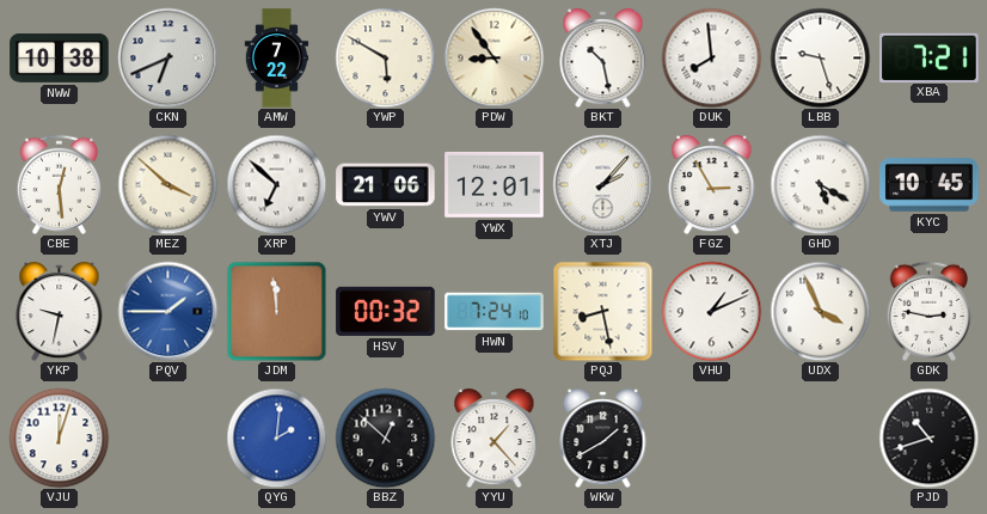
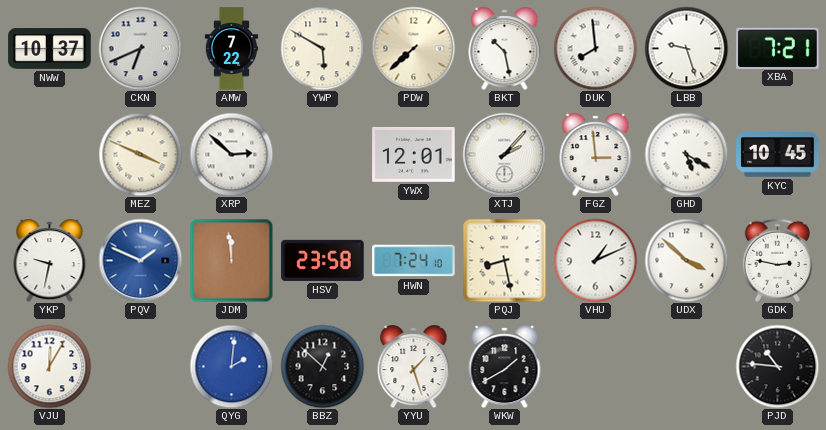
NWW: 10:38 -> 10:37 (50, 49)
PDW: 8:54 -> 7:38 (413, 48)
CBE: 12:29 -> none (59, 184)
MEZ: 3:52 -> 3:49 (140, 154)
XRP: 6:52 -> 2:52 (231, 154)
YWV: 21:06 -> none (386, 185)
FGZ: 2:55 -> 2:59 (596, 155)
PQV: 1:45 -> 1:49 (140, 260)
HSV: 00:32 -> 23:58 (323, 260)
UDX: 3:56 -> 3:52 (686, 260)
VJU: 12:03 -> 12:05 (49, 366)
YYU: 1:23 -> 1:27 (414, 367)
PJD: 10:42 -> 10:46 (777, 366)
